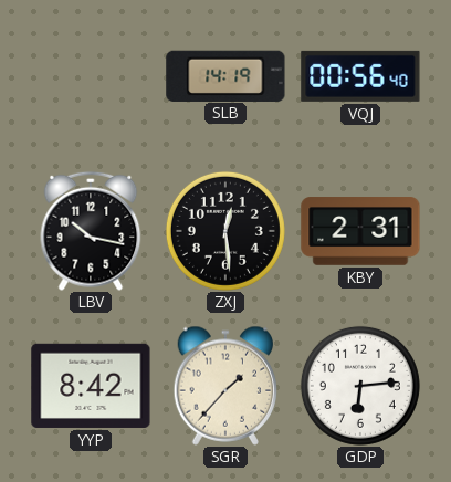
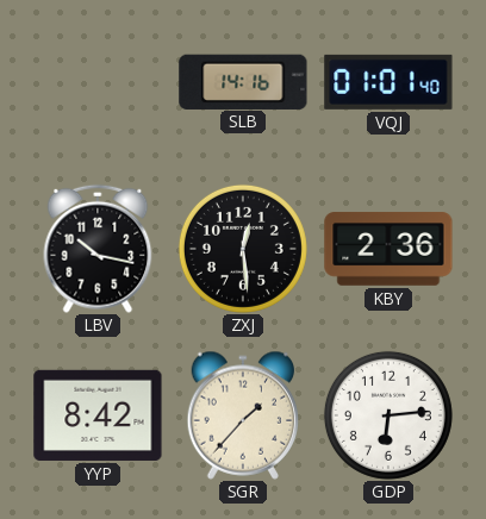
SLB: 14:19 -> 14:16 (243, 81)
VQJ: 00:56 -> 01:01 (388, 82)
KBY: 2:31 -> 2:36 (388, 249)
